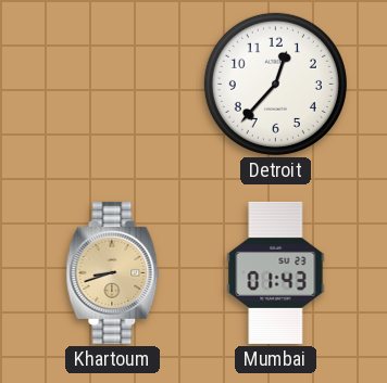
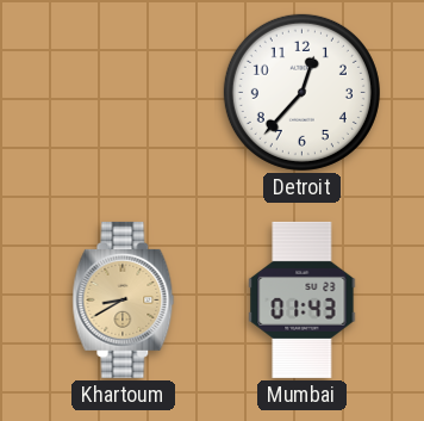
Khartoum: 8:42 -> 8:40 (124, 299)
